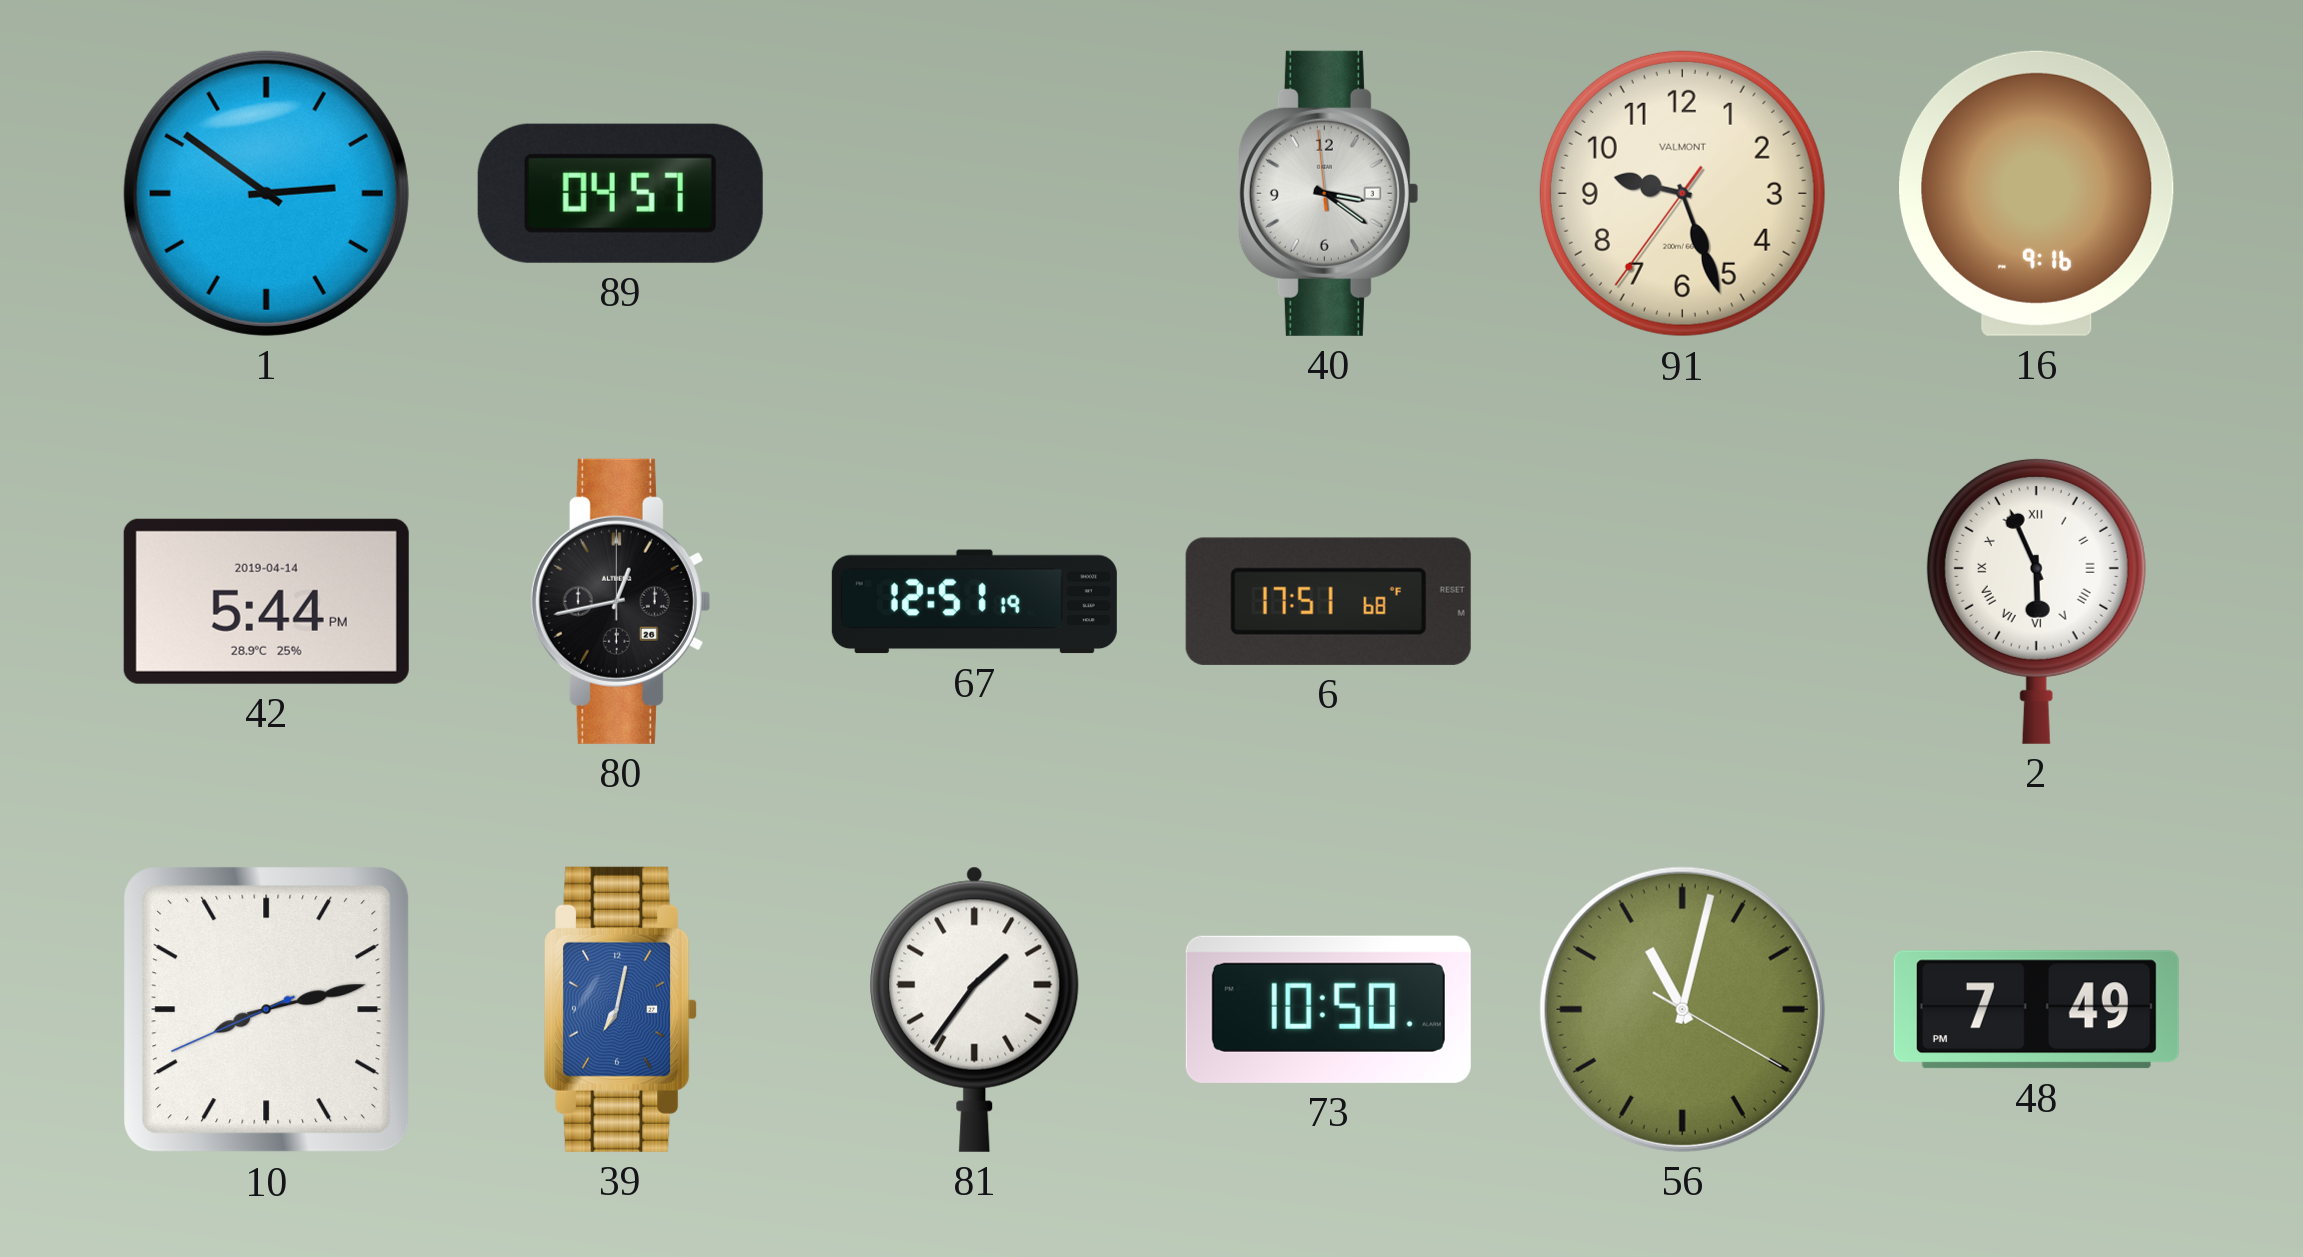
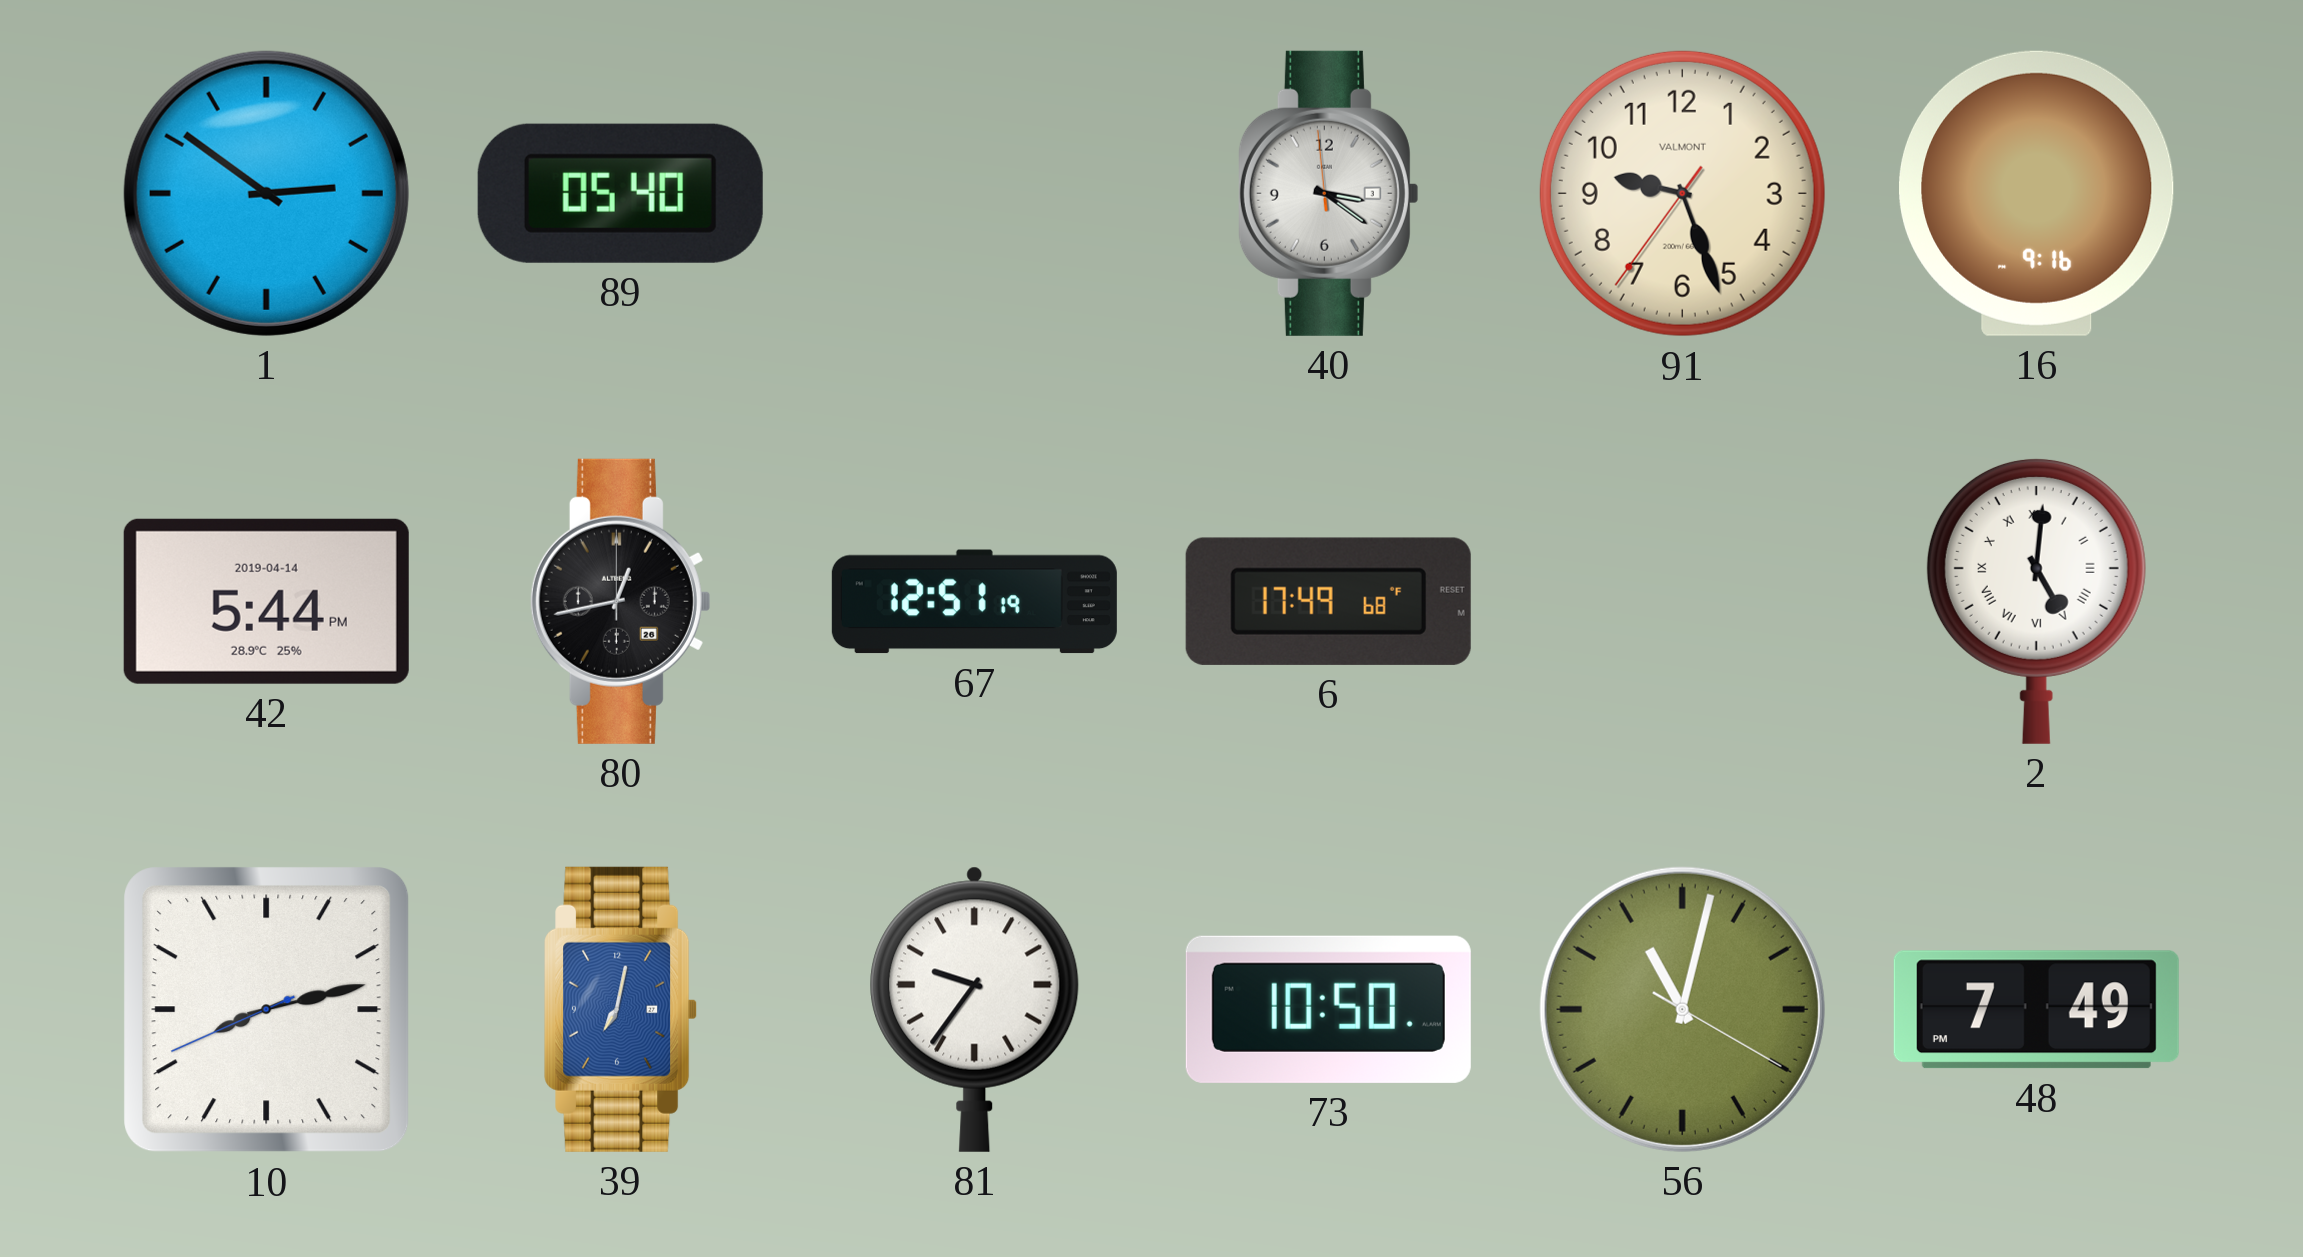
89: 04:57 -> 05:40 (620, 193)
6: 17:51 -> 17:49 (1328, 601)
2: 5:56 -> 5:01 (2036, 601)
81: 1:36 -> 9:36 (975, 1009)
